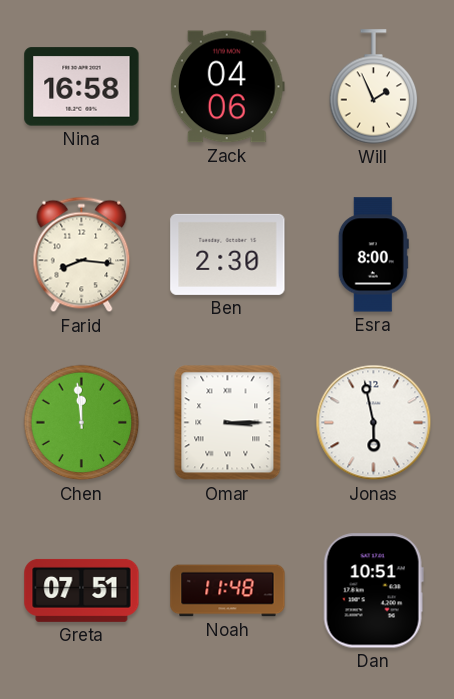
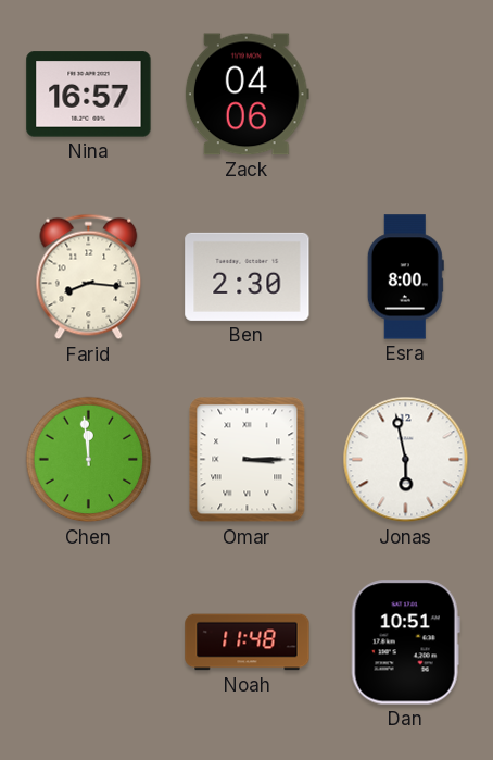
Nina: 16:58 -> 16:57 (89, 95)
Will: 1:56 -> none (374, 87)
Greta: 07:51 -> none (82, 590)
